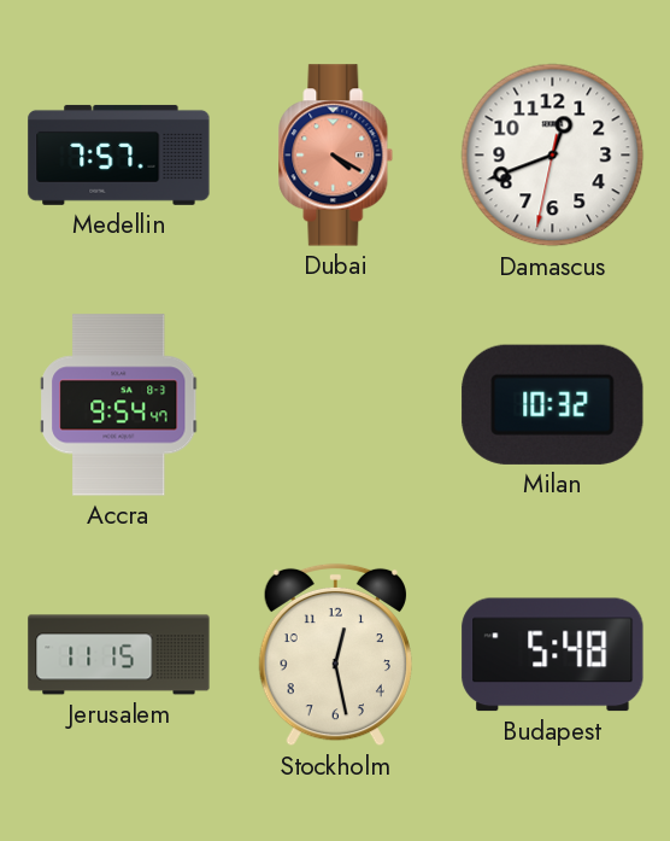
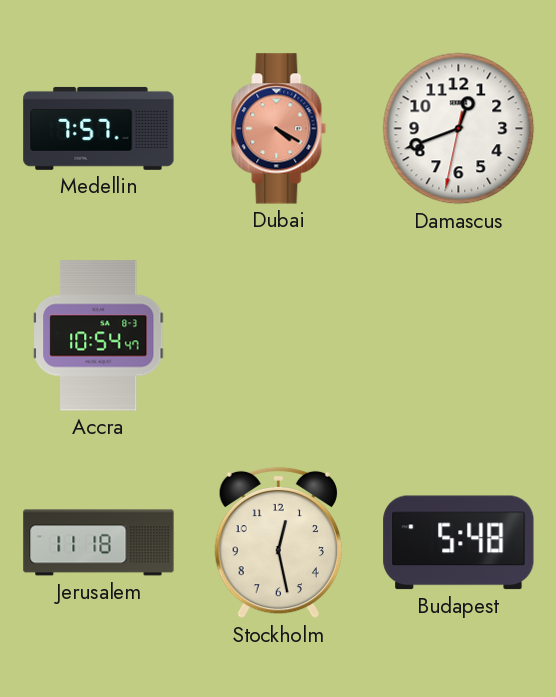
Accra: 9:54 -> 10:54 (99, 336)
Milan: 10:32 -> none (553, 404)
Jerusalem: 11:15 -> 11:18 (99, 543)
